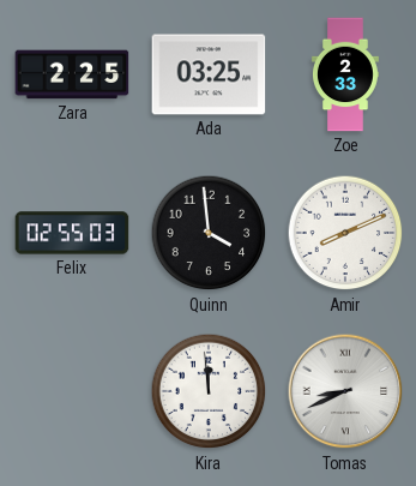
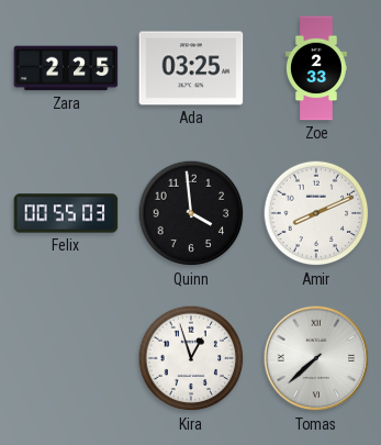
Felix: 02:55 -> 00:55 (66, 213)
Kira: 11:59 -> 12:57 (191, 358)
Tomas: 8:41 -> 7:38 (316, 358)
